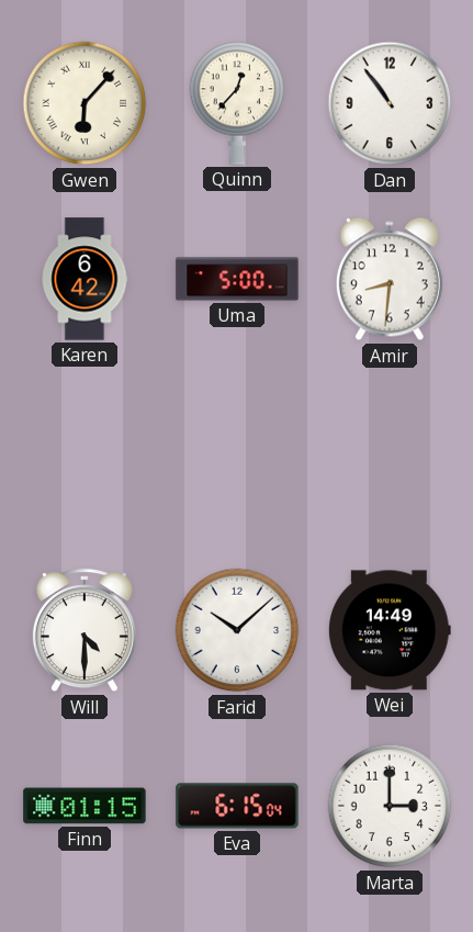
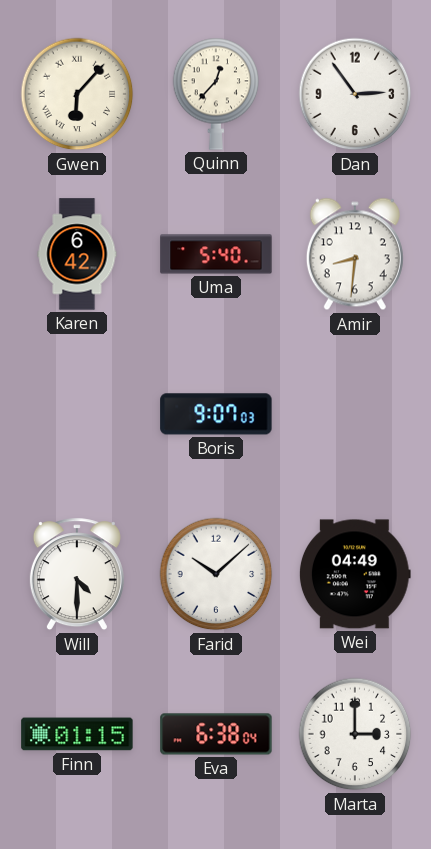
Dan: 10:54 -> 2:54 (355, 94)
Uma: 5:00 -> 5:40 (216, 254)
Boris: none -> 9:07 (216, 414)
Wei: 14:49 -> 04:49 (355, 574)
Eva: 6:15 -> 6:38 (216, 734)
